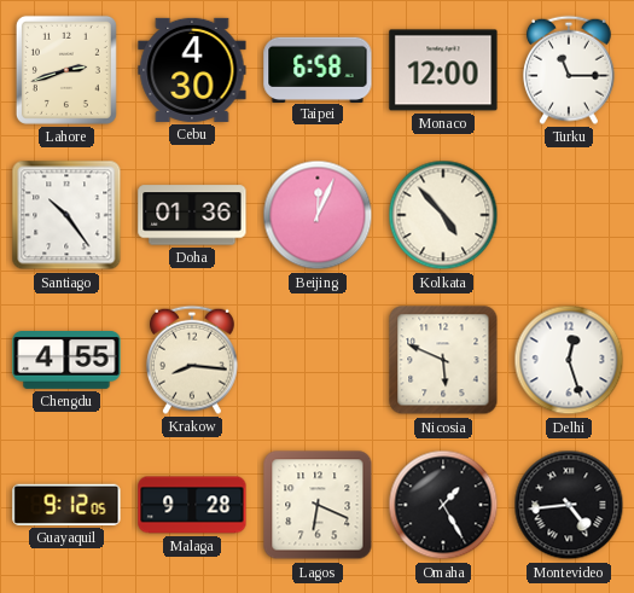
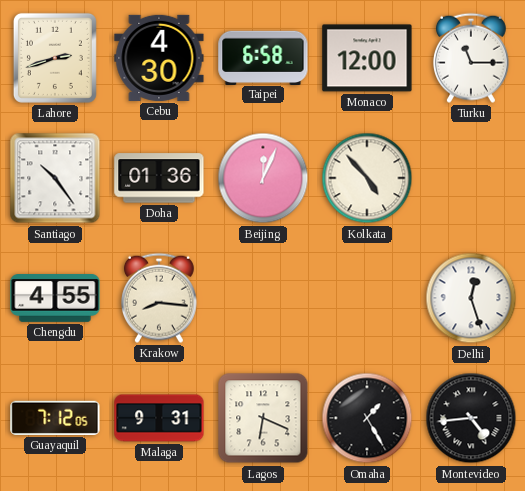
Nicosia: 5:49 -> none (443, 360)
Guayaquil: 9:12 -> 7:12 (55, 418)
Malaga: 9:28 -> 9:31 (159, 418)
